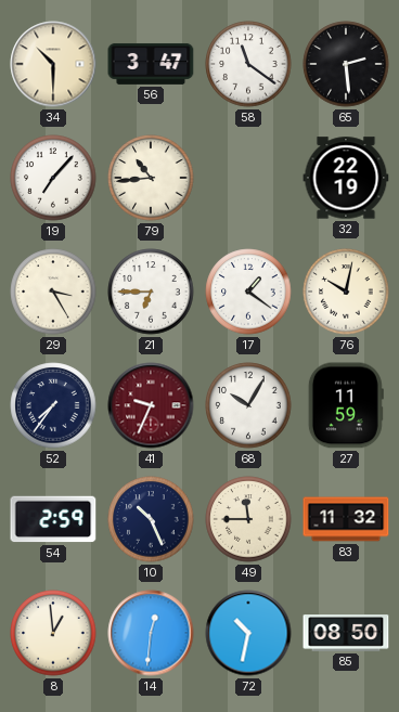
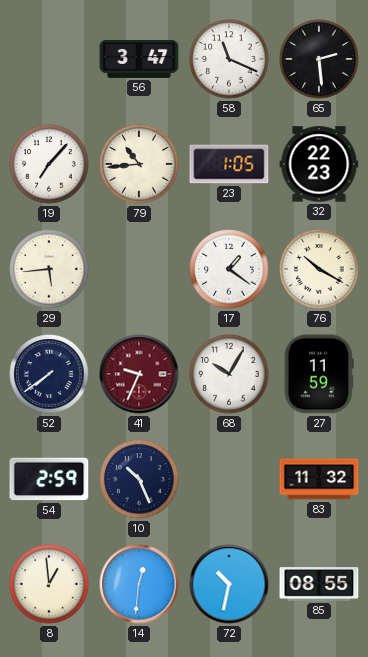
34: 10:30 -> none (53, 64)
58: 11:21 -> 11:19 (229, 59)
23: none -> 1:05 (229, 164)
32: 22:19 -> 22:23 (319, 164)
29: 3:25 -> 5:44 (49, 269)
21: 6:45 -> none (151, 292)
76: 10:02 -> 10:20 (319, 269)
52: 7:36 -> 7:39 (49, 374)
49: 11:45 -> none (248, 519)
85: 08:50 -> 08:55 (319, 584)
